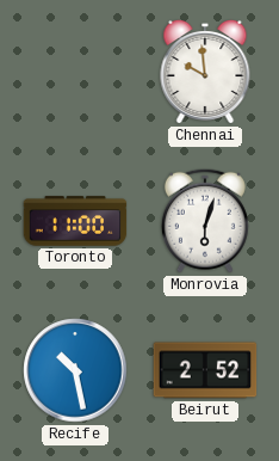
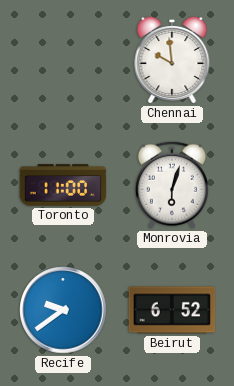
Recife: 10:28 -> 9:39 (63, 310)
Beirut: 2:52 -> 6:52 (172, 310)
